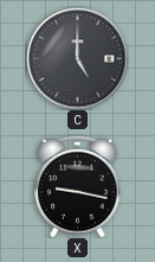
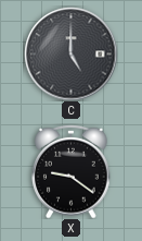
X: 9:17 -> 9:21 (72, 171)
